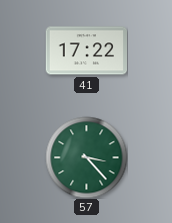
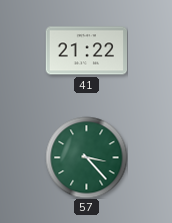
41: 17:22 -> 21:22 (86, 51)
